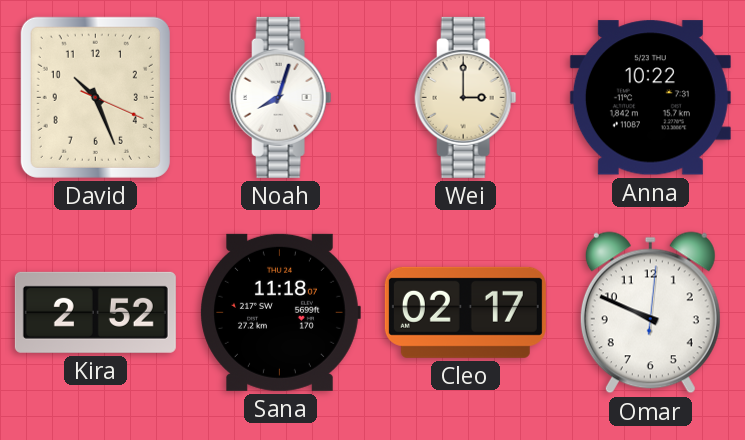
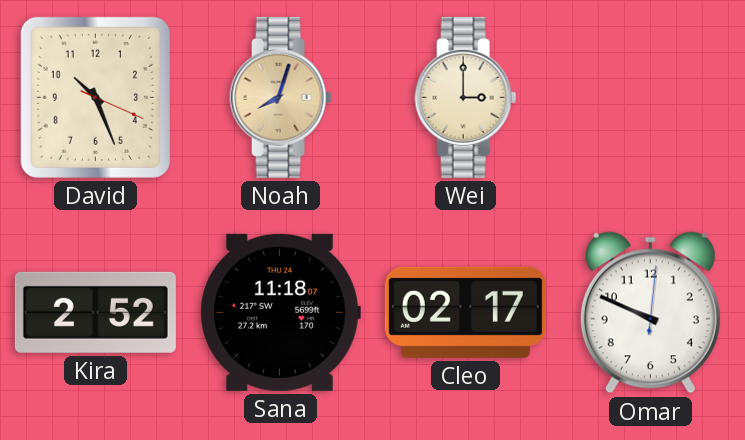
Noah dial: white -> champagne (281, 97)
Anna: 10:22 -> none (650, 98)
